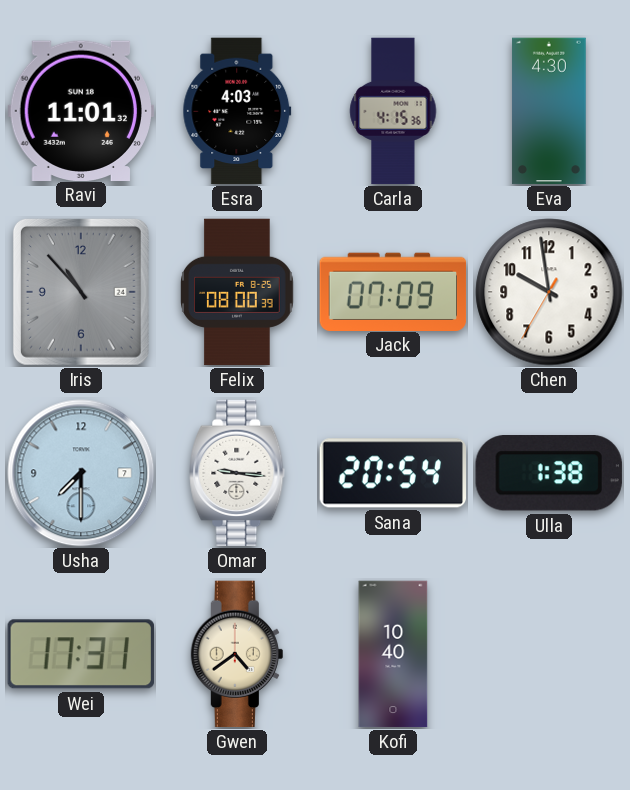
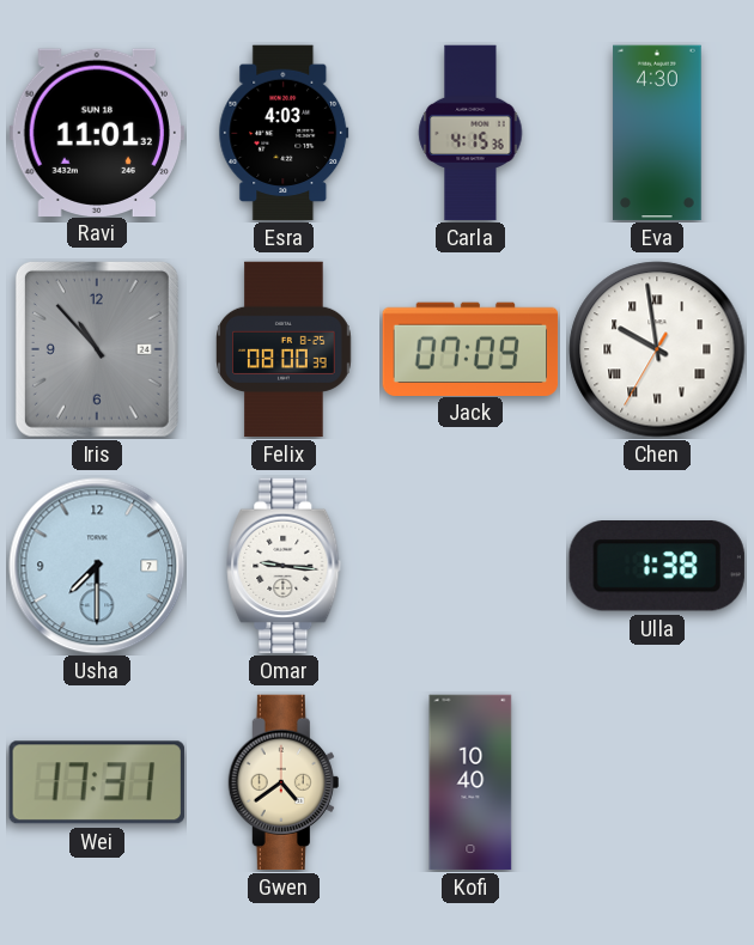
Chen numerals: Arabic -> Roman (657, 349)
Sana: 20:54 -> none (392, 473)
